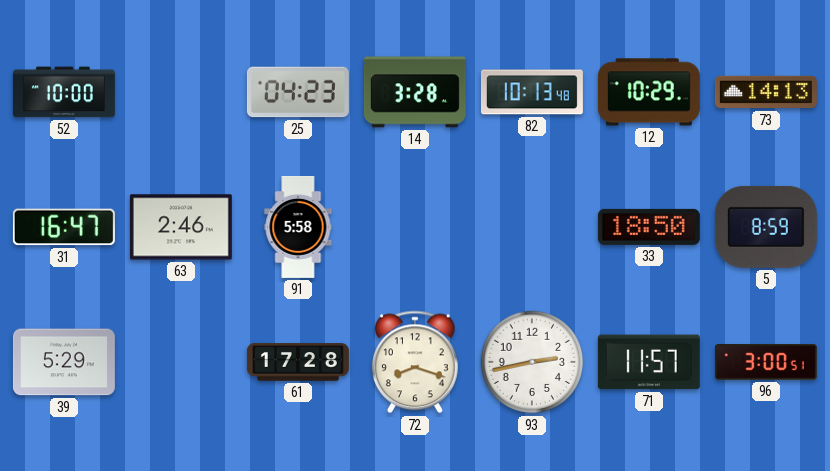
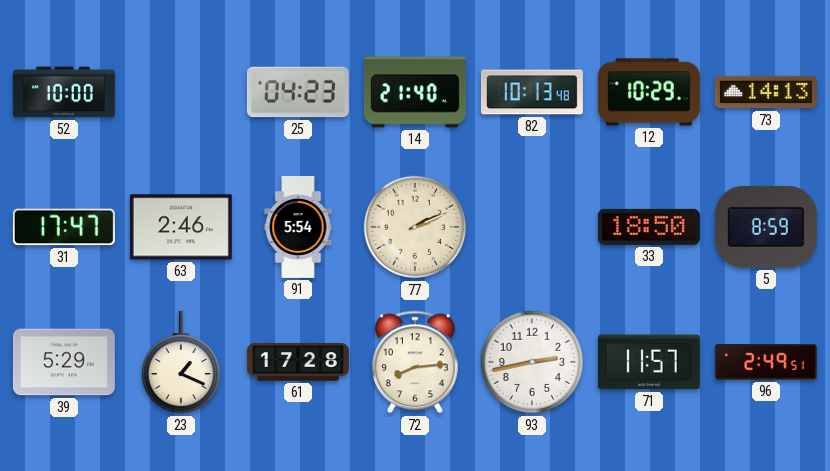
14: 3:28 -> 21:40 (415, 92)
31: 16:47 -> 17:47 (64, 227)
91: 5:58 -> 5:54 (298, 227)
77: none -> 2:11 (415, 227)
23: none -> 1:19 (180, 362)
72: 8:18 -> 8:14 (415, 362)
96: 3:00 -> 2:49 (766, 362)
